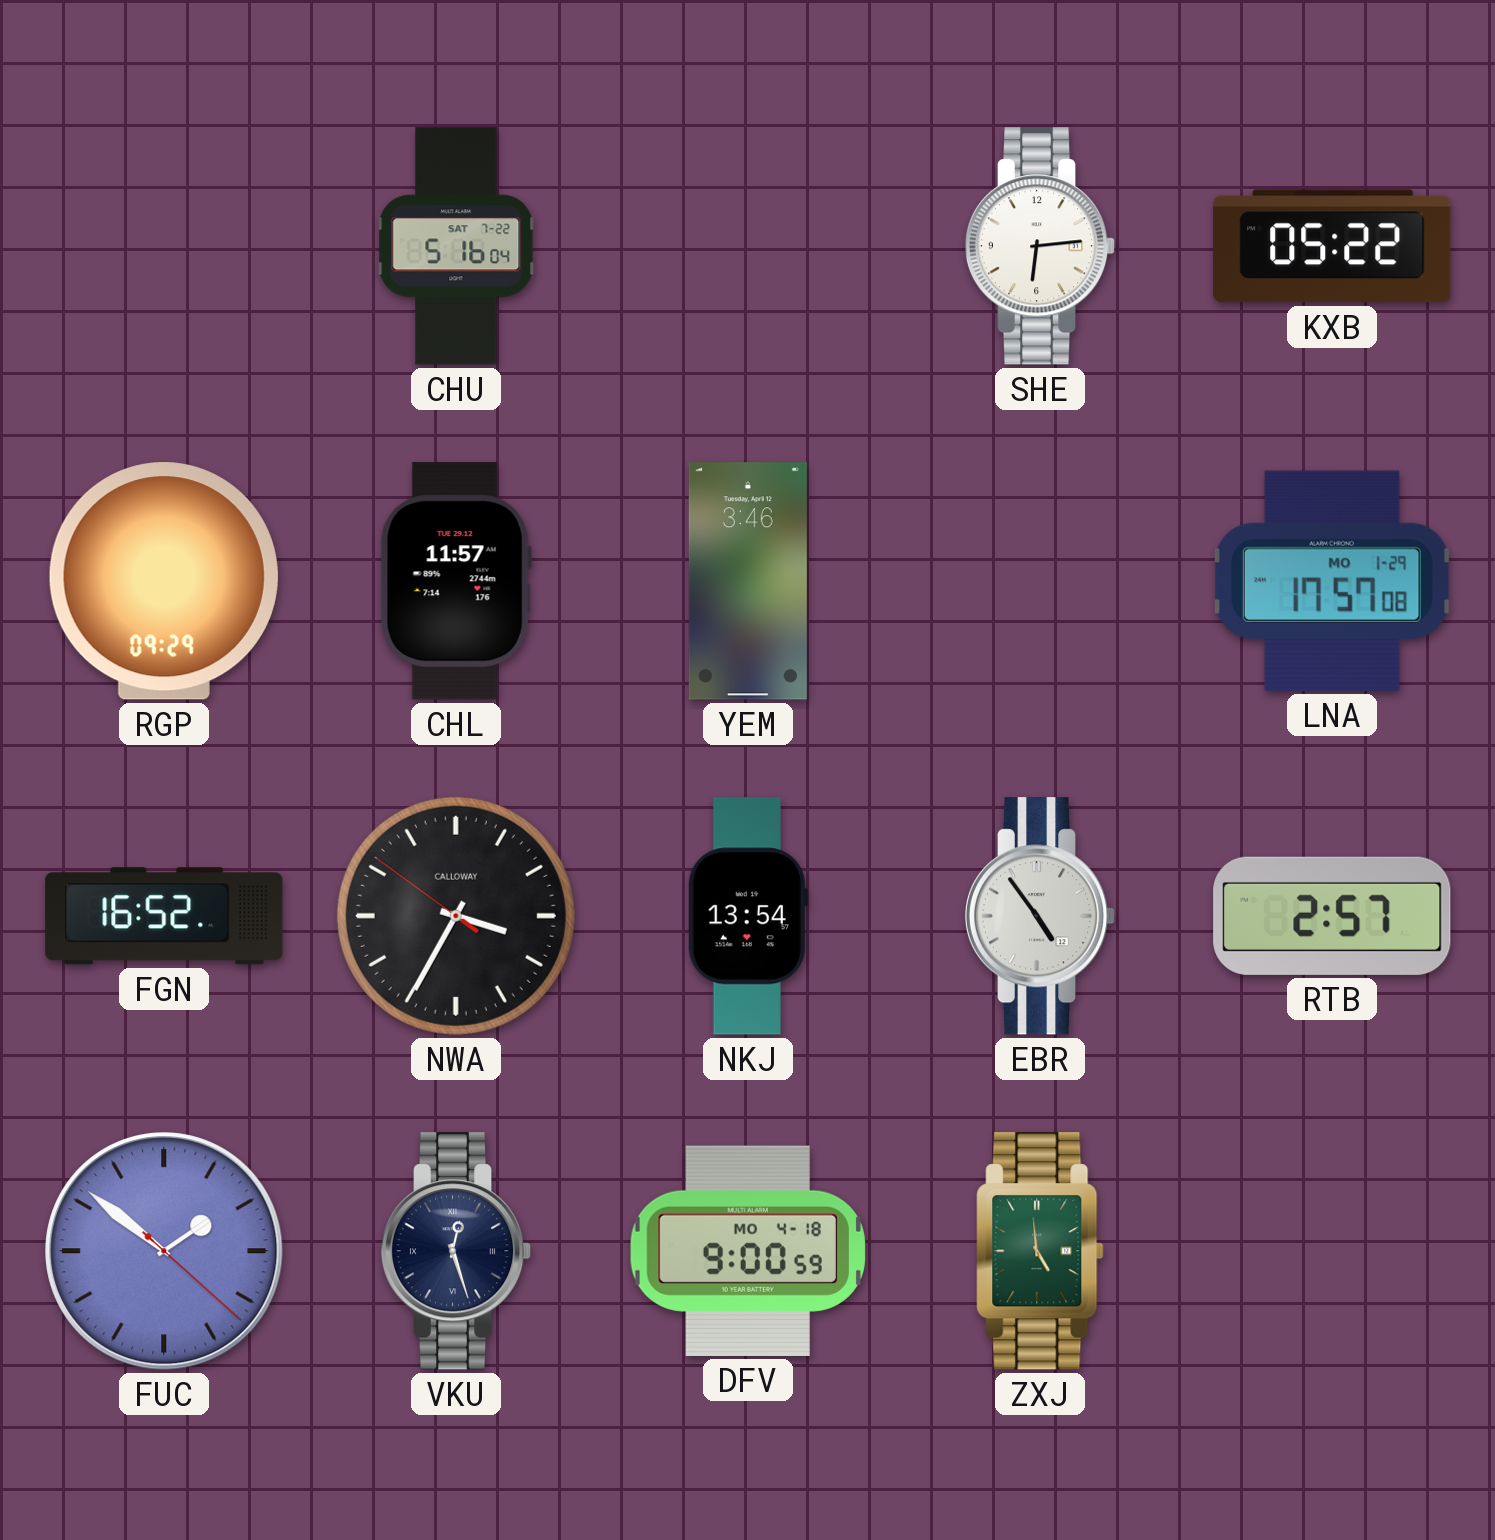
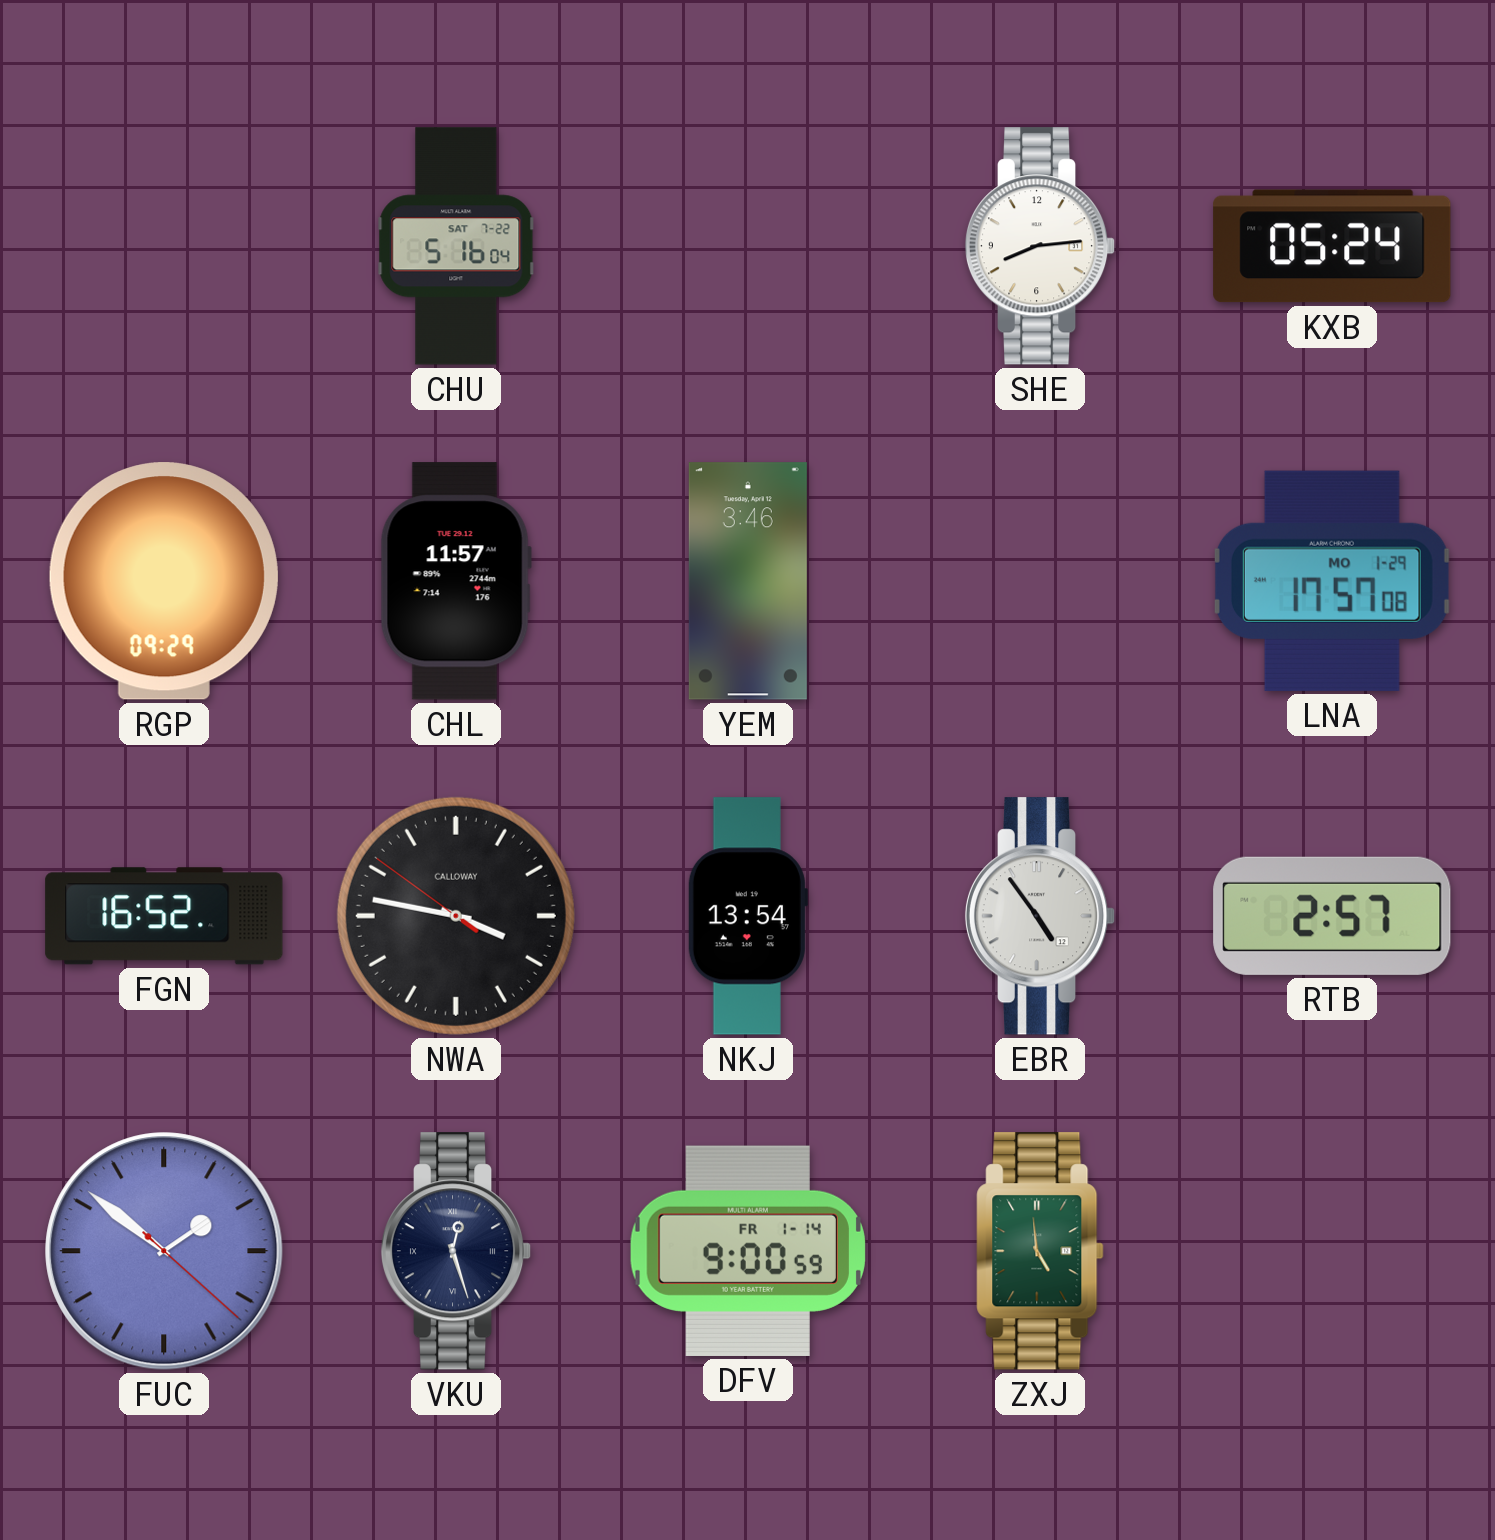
SHE: 6:14 -> 8:14 (1040, 246)
KXB: 05:22 -> 05:24 (1332, 246)
NWA: 3:34 -> 3:46 (456, 916)
DFV date: MO 4-18 -> FR 1-14 (748, 1251)
